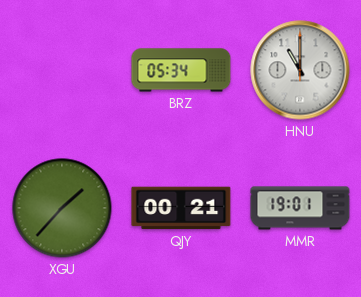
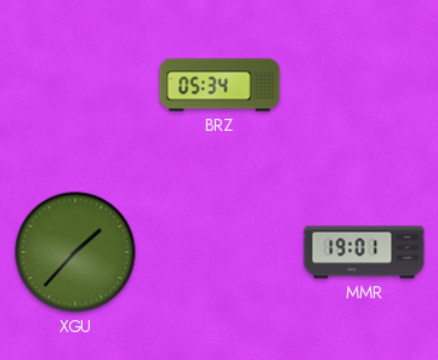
HNU: 11:00 -> none (300, 70)
QJY: 00:21 -> none (181, 208)
